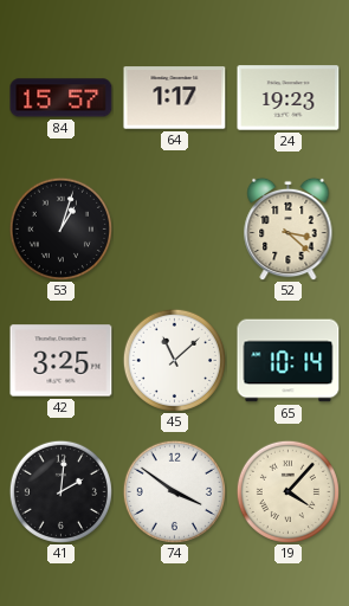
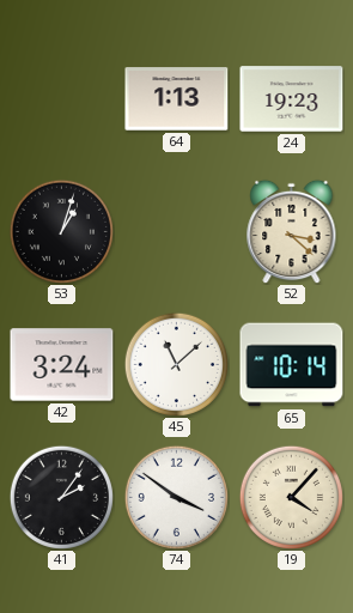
84: 15:57 -> none (62, 98)
64: 1:17 -> 1:13 (177, 99)
42: 3:25 -> 3:24 (62, 365)
41: 2:01 -> 2:06 (61, 497)
